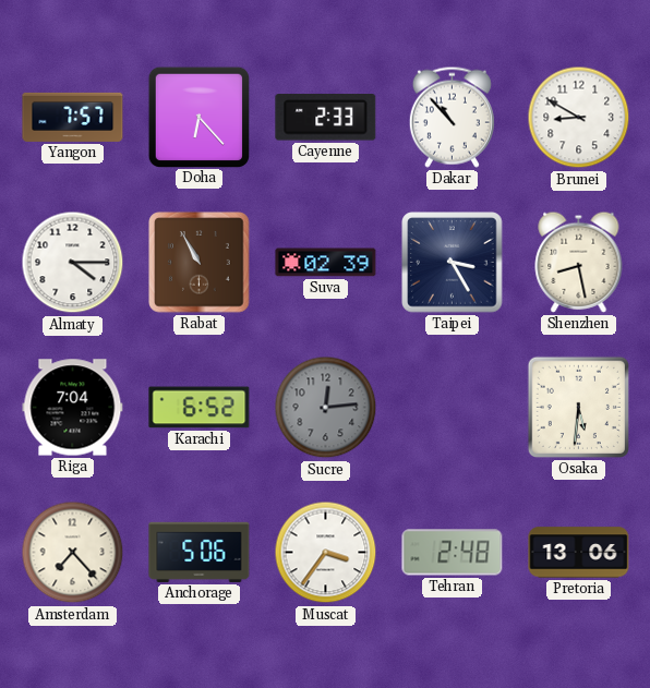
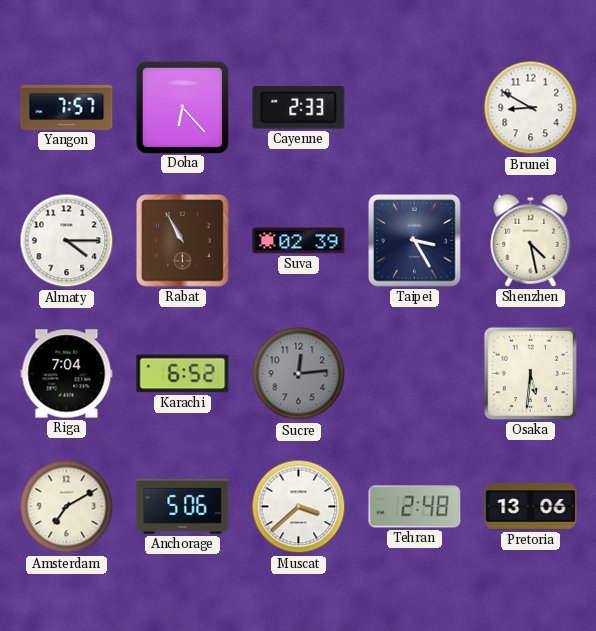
Dakar: 10:53 -> none (452, 117)
Shenzhen: 8:28 -> 4:28 (531, 240)
Amsterdam: 7:23 -> 7:10 (67, 507)
Muscat: 3:36 -> 3:38 (299, 507)
